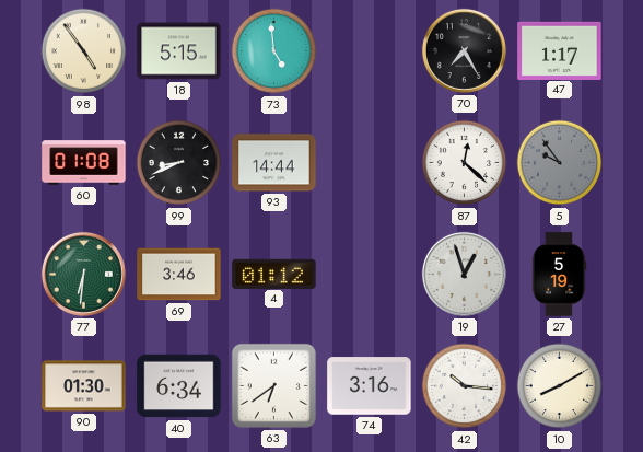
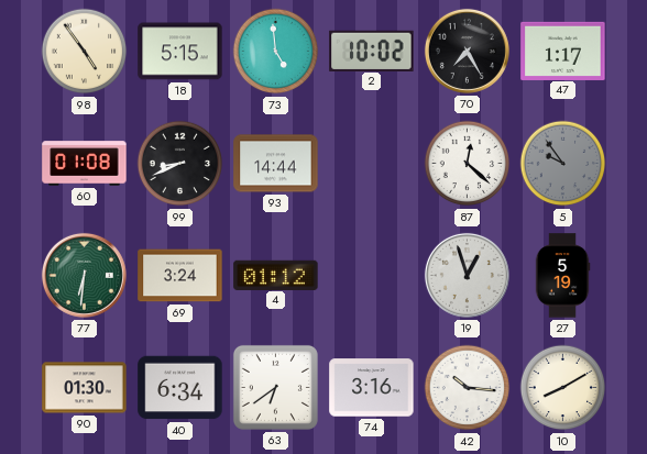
2: none -> 10:02 (372, 51)
69: 3:46 -> 3:24 (180, 276)
